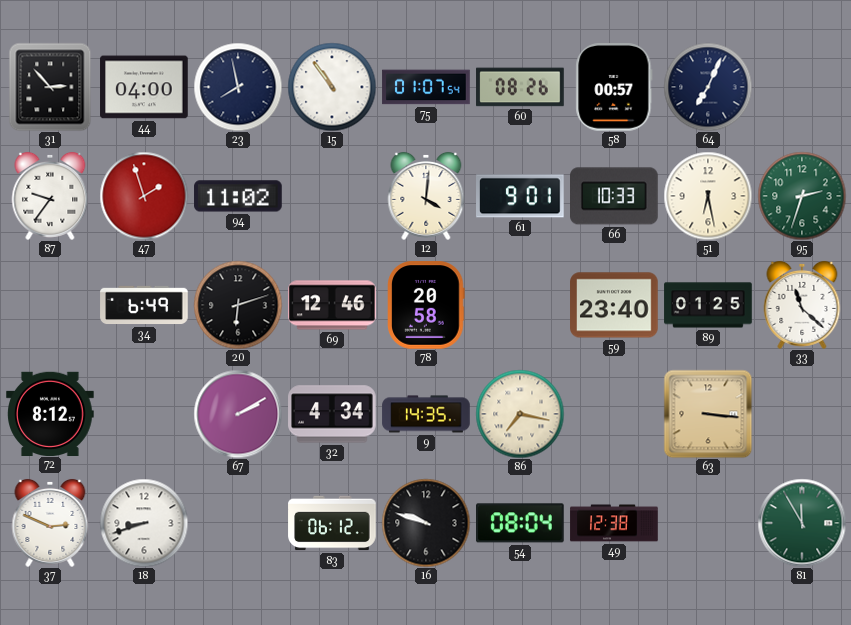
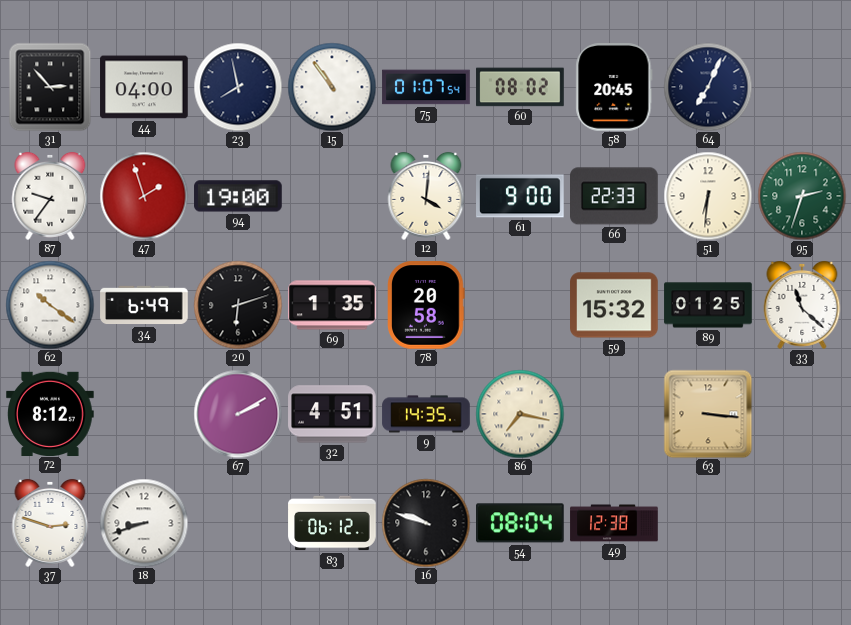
60: 08:26 -> 08:02 (520, 87)
58: 00:57 -> 20:45 (614, 87)
94: 11:02 -> 19:00 (238, 196)
61: 9:01 -> 9:00 (520, 196)
66: 10:33 -> 22:33 (615, 196)
51: 6:28 -> 6:31 (708, 196)
62: none -> 10:21 (50, 305)
69: 12:46 -> 1:35 (332, 305)
59: 23:40 -> 15:32 (614, 305)
32: 4:34 -> 4:51 (332, 414)
37: 2:49 -> 2:48 (50, 523)
81: 11:55 -> none (802, 523)
